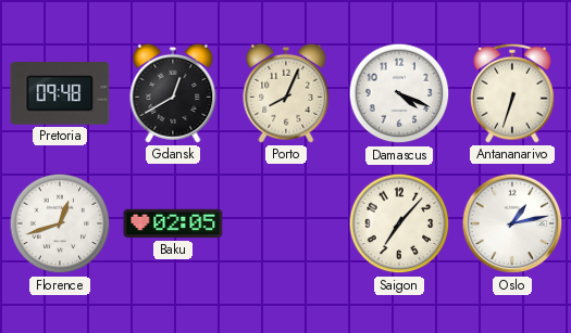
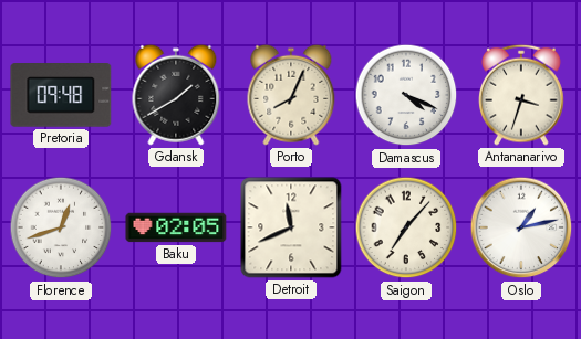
Gdansk: 12:40 -> 1:40 (176, 95)
Antananarivo: 6:33 -> 3:33 (522, 95)
Detroit: none -> 11:41 (291, 227)
